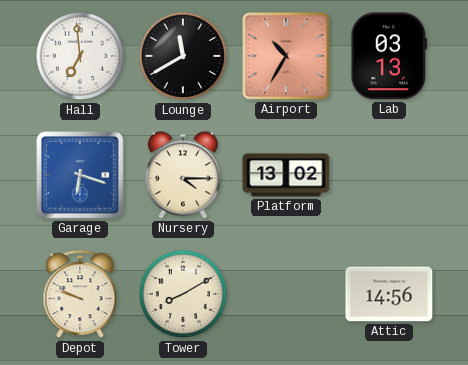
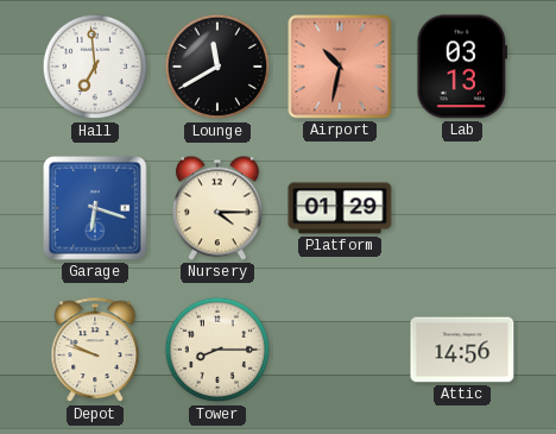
Airport: 10:35 -> 10:32 (340, 67)
Platform: 13:02 -> 01:29 (340, 208)
Tower: 8:10 -> 8:15 (217, 350)
